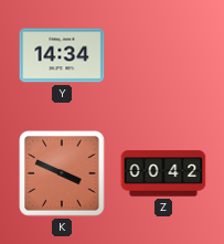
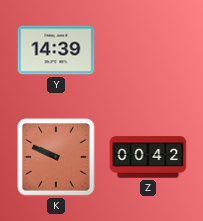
Y: 14:34 -> 14:39 (56, 50)
K: 3:49 -> 9:49 (56, 157)
